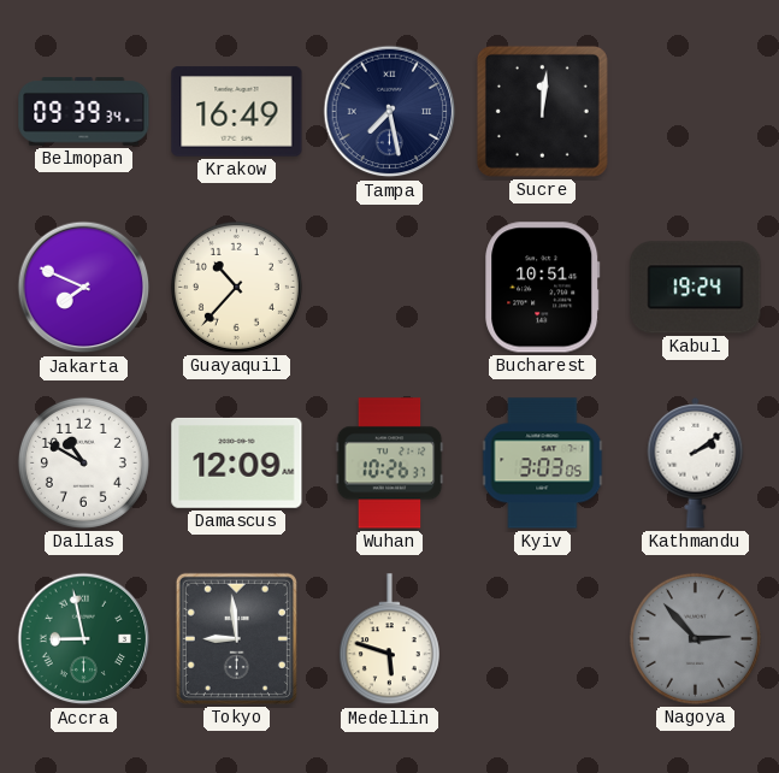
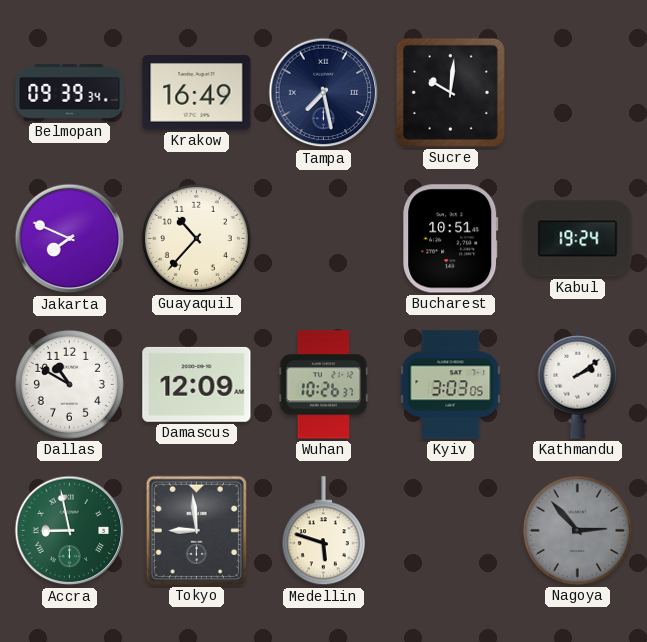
Sucre: 12:01 -> 10:01 (450, 92)
